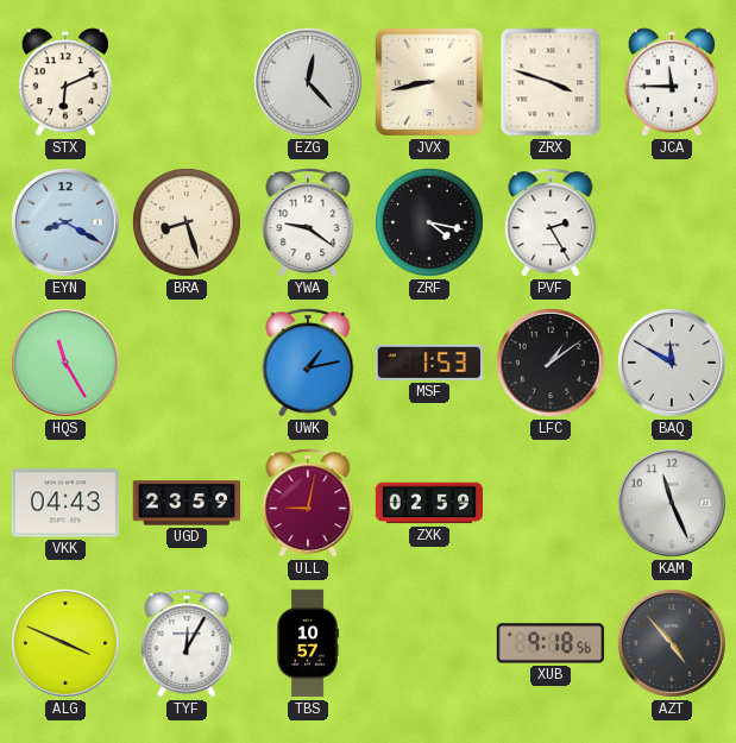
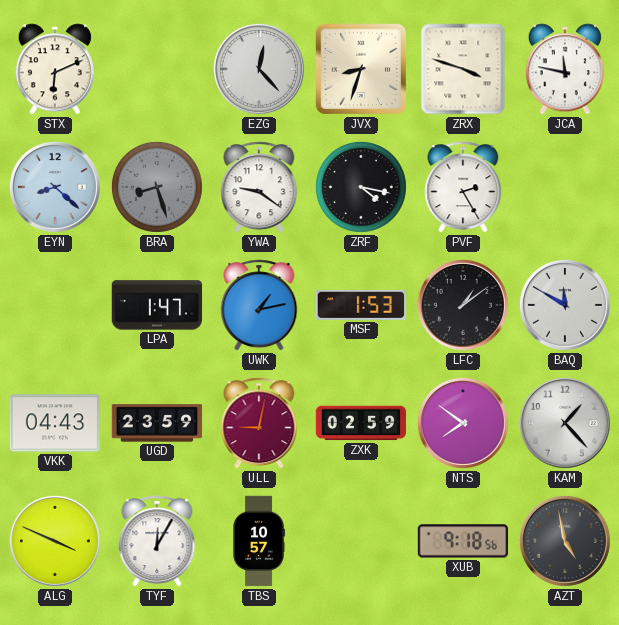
JVX: 8:43 -> 8:33 (361, 69)
JCA: 11:45 -> 11:47 (565, 69)
EYN: 8:20 -> 8:22 (55, 187)
BRA dial: cream -> grey (157, 187)
HQS: 11:25 -> none (65, 363)
LPA: none -> 1:47 (157, 305)
NTS: none -> 7:51 (463, 423)
KAM: 11:26 -> 1:23 (565, 423)
AZT: 4:53 -> 4:58 (565, 541)
